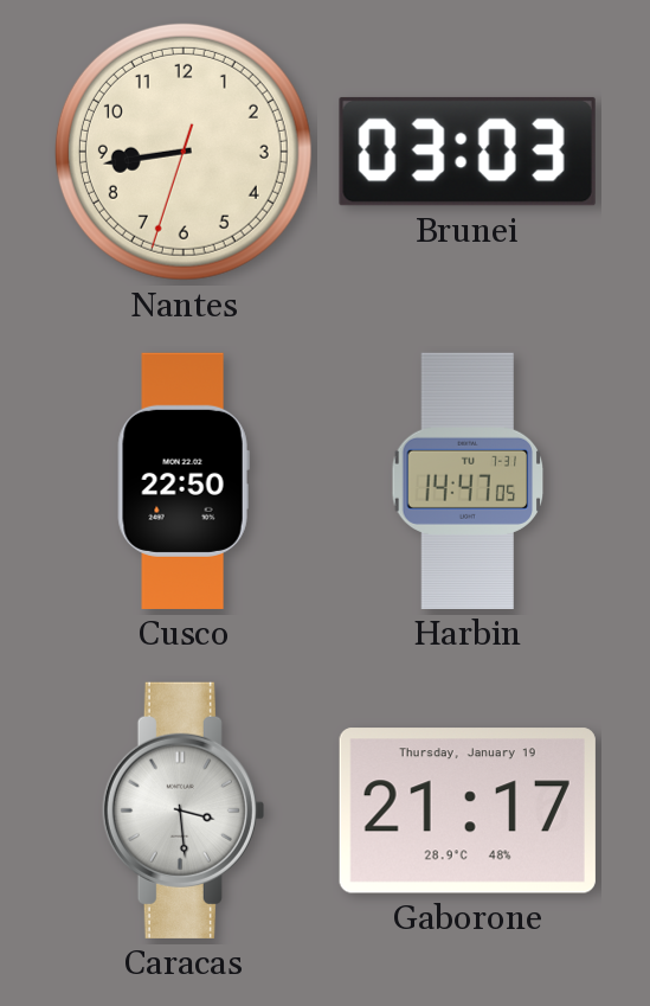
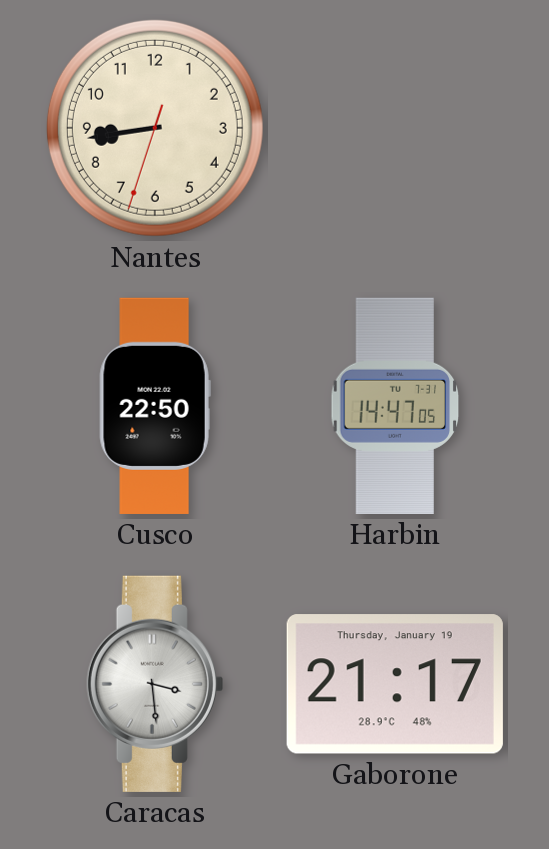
Brunei: 03:03 -> none (468, 152)
